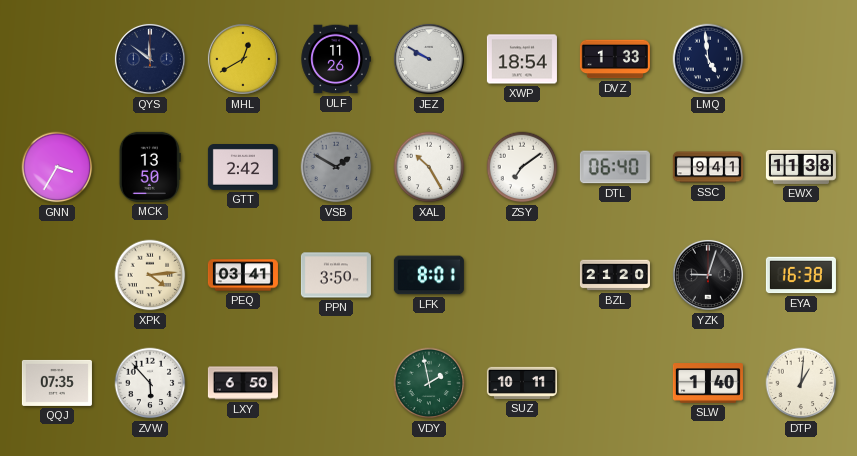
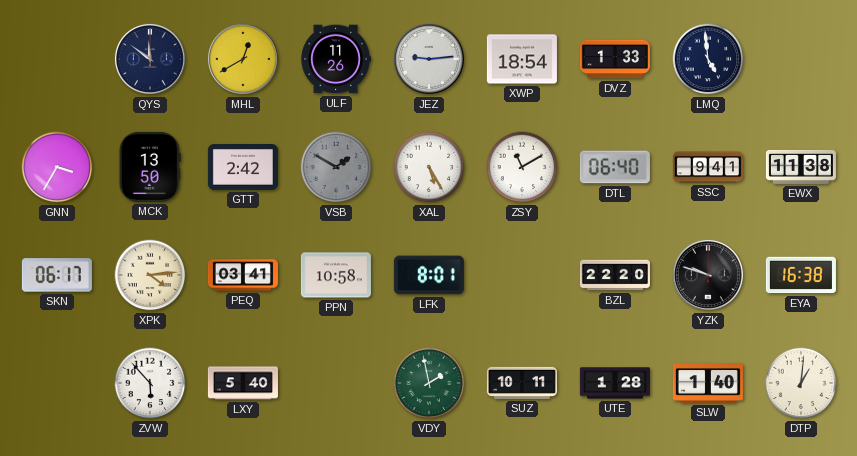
JEZ: 9:50 -> 9:14 (429, 59)
XAL: 10:25 -> 5:25 (429, 167)
ZSY: 7:09 -> 11:10 (522, 167)
SKN: none -> 06:17 (57, 275)
PPN: 3:50 -> 10:58 (336, 275)
BZL: 21:20 -> 22:20 (615, 275)
YZK: 9:03 -> 9:48 (708, 275)
QQJ: 07:35 -> none (57, 383)
LXY: 6:50 -> 5:40 (243, 383)
UTE: none -> 1:28 (615, 383)
